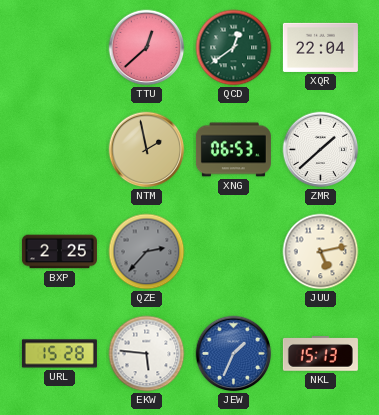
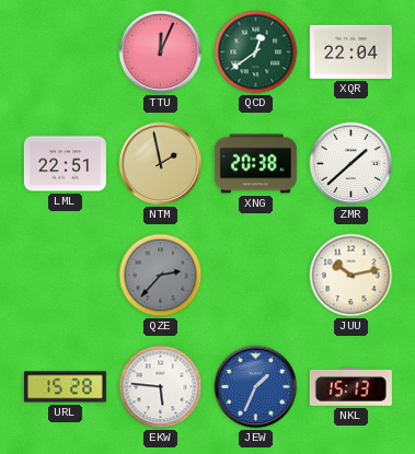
TTU: 12:38 -> 12:04 (161, 53)
LML: none -> 22:51 (65, 164)
XNG: 06:53 -> 20:38 (255, 164)
BXP: 2:25 -> none (59, 252)
JUU: 5:13 -> 10:13 (351, 276)
